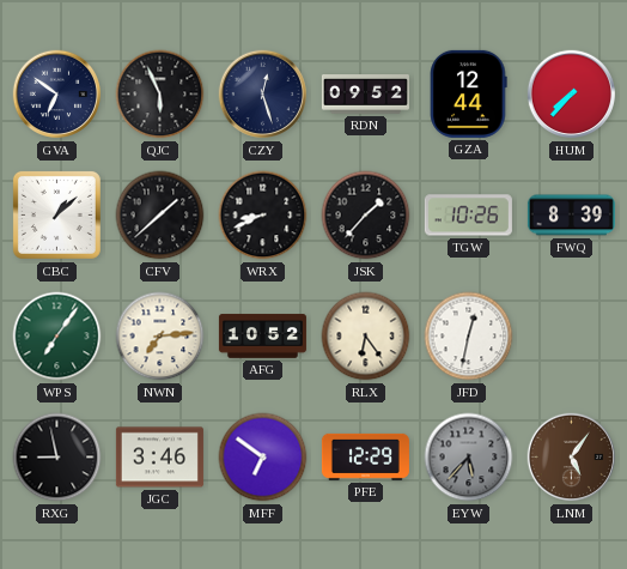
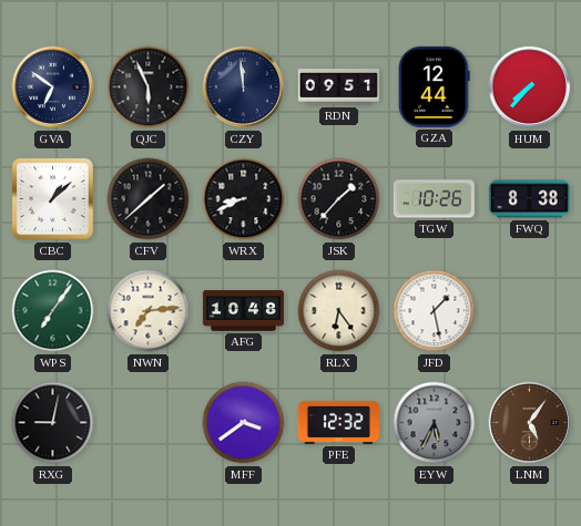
CZY: 12:27 -> 11:59 (244, 87)
RDN: 09:52 -> 09:51 (338, 87)
FWQ: 8:39 -> 8:38 (529, 199)
AFG: 10:52 -> 10:48 (243, 311)
JFD: 12:32 -> 1:28 (435, 311)
RXG: 8:58 -> 9:02 (53, 423)
JGC: 3:46 -> none (159, 458)
MFF: 6:51 -> 3:39 (244, 423)
PFE: 12:29 -> 12:32 (338, 422)
EYW: 5:37 -> 5:34 (435, 423)
